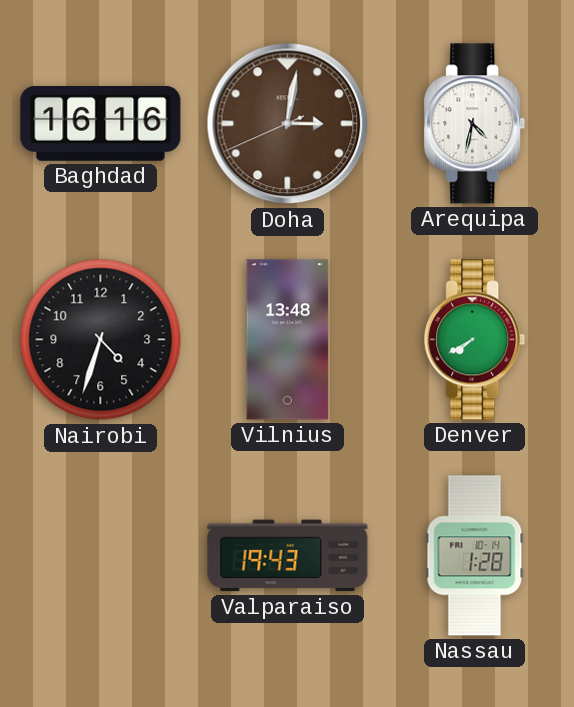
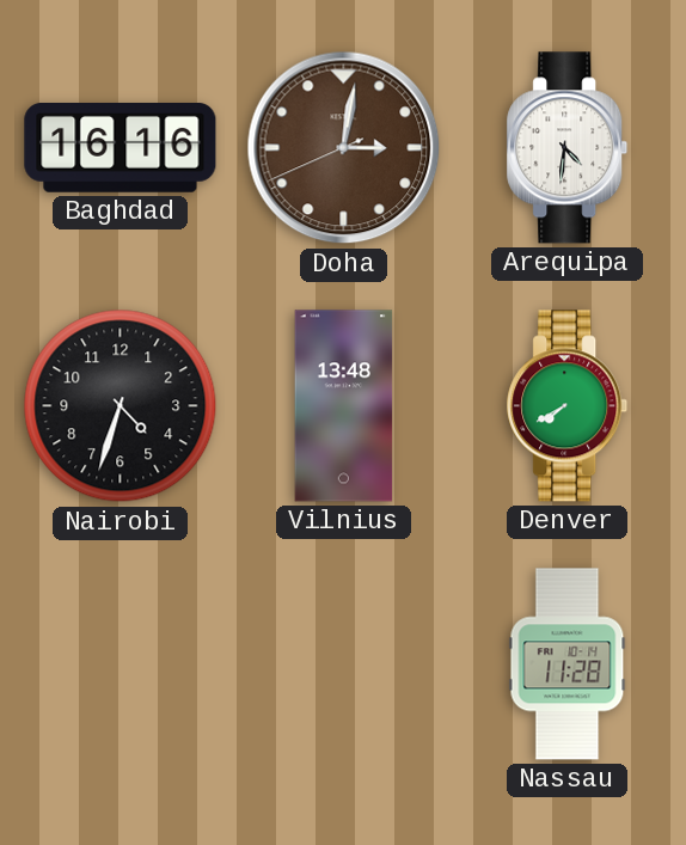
Arequipa: 4:32 -> 4:31 (568, 148)
Valparaiso: 19:43 -> none (288, 556)
Nassau: 1:28 -> 11:28 (568, 665)
